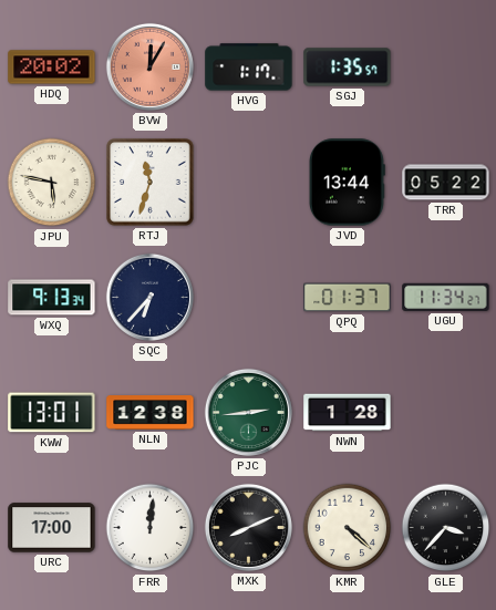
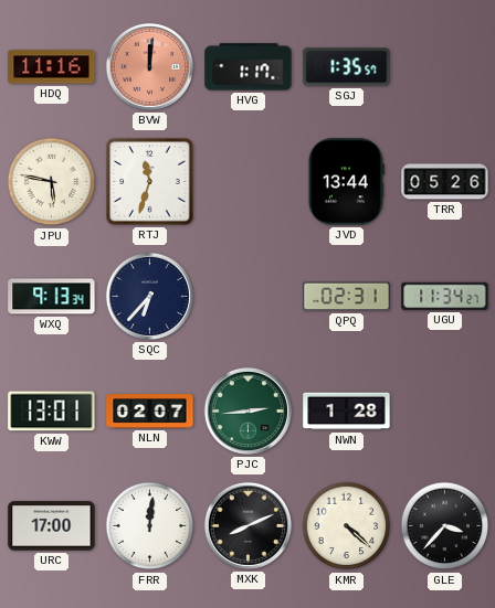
HDQ: 20:02 -> 11:16 (52, 67)
BVW: 12:05 -> 12:01 (149, 66)
TRR: 05:22 -> 05:26 (445, 182)
QPQ: 01:37 -> 02:31 (347, 297)
NLN: 12:38 -> 02:07 (150, 412)
